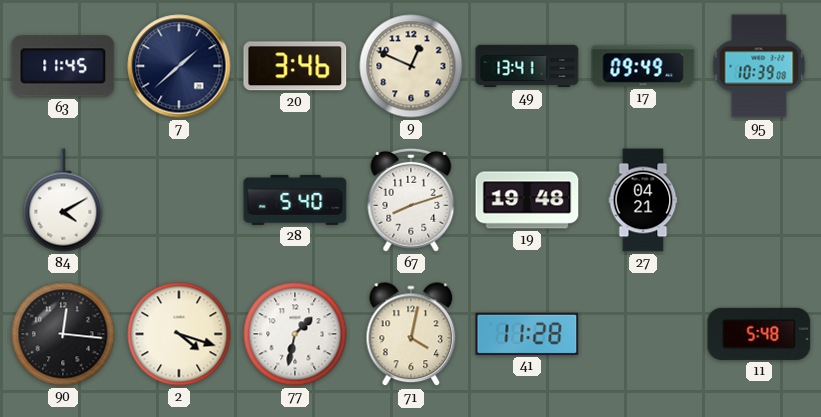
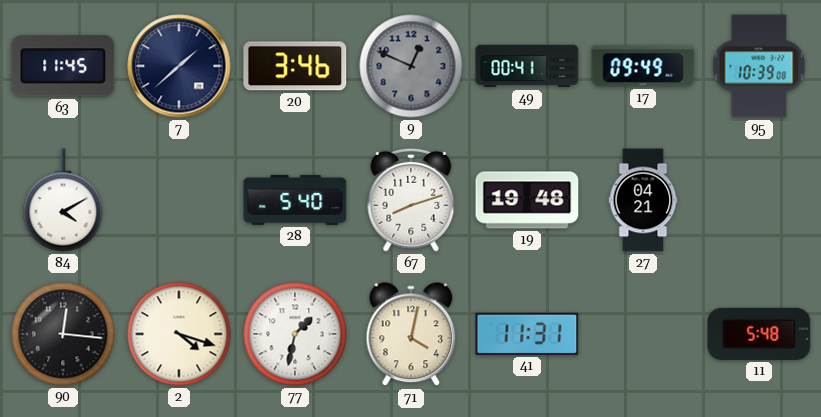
9 dial: cream -> grey (411, 66)
49: 13:41 -> 00:41 (527, 66)
41: 11:28 -> 11:31 (527, 334)
